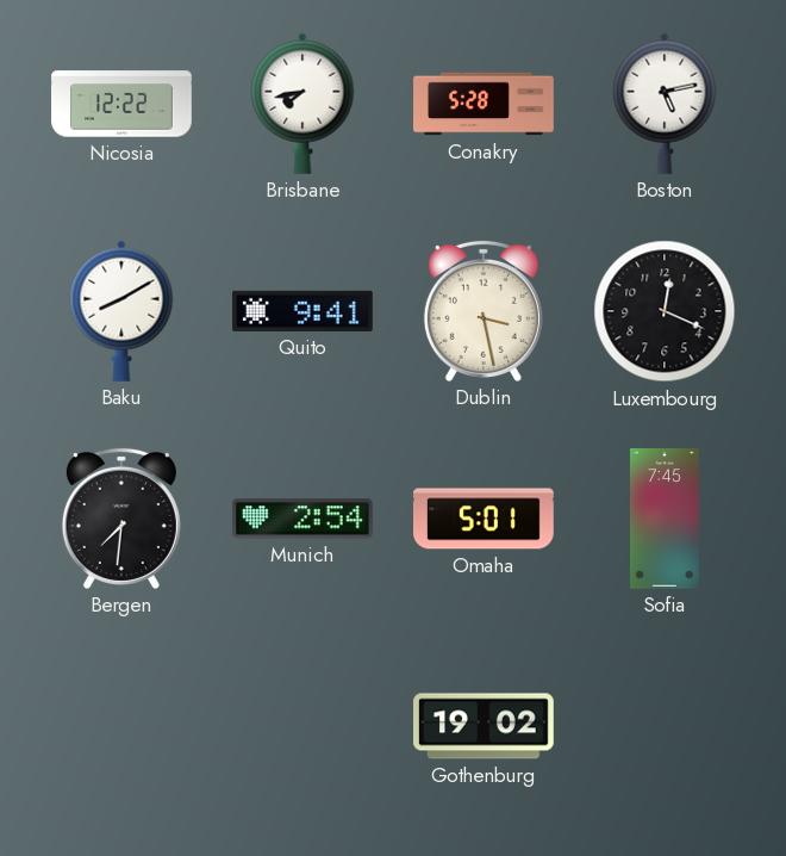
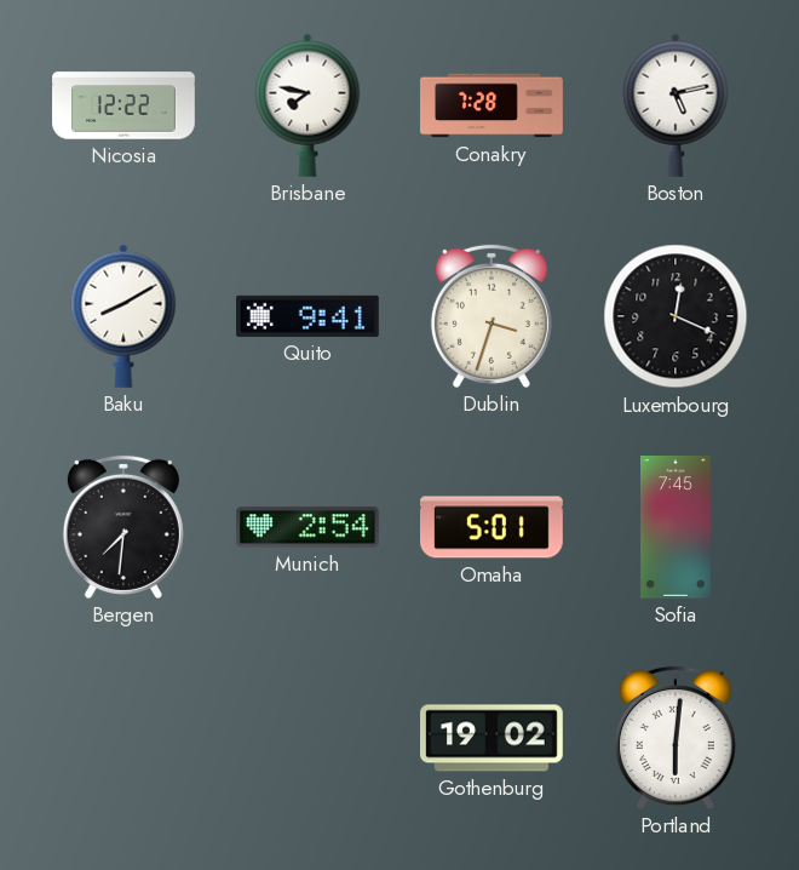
Brisbane: 7:43 -> 7:47 (307, 105)
Conakry: 5:28 -> 7:28 (492, 105)
Dublin: 3:28 -> 3:33 (492, 316)
Portland: none -> 6:01 (676, 738)
